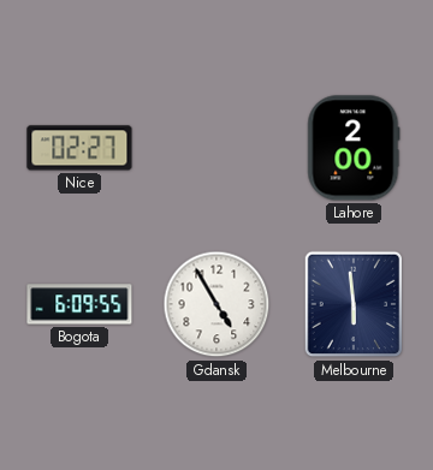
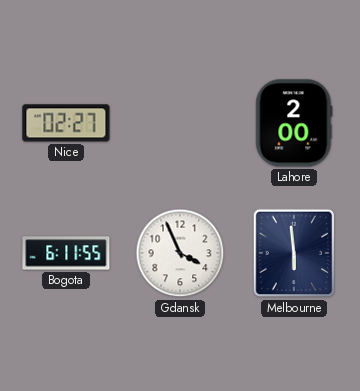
Bogota: 6:09 -> 6:11 (66, 253)
Gdansk: 4:55 -> 3:56 (180, 253)
